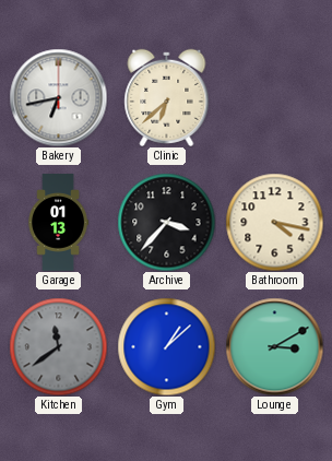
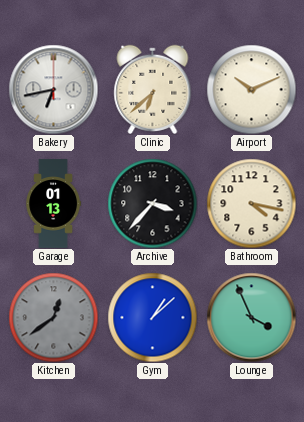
Airport: none -> 10:11 (251, 89)
Kitchen: 11:39 -> 12:39 (53, 317)
Lounge: 3:10 -> 3:56 (251, 317)
